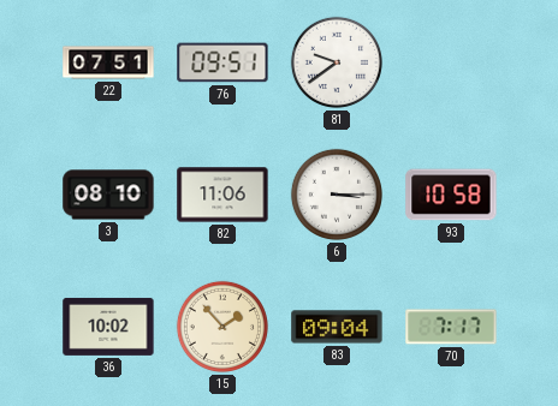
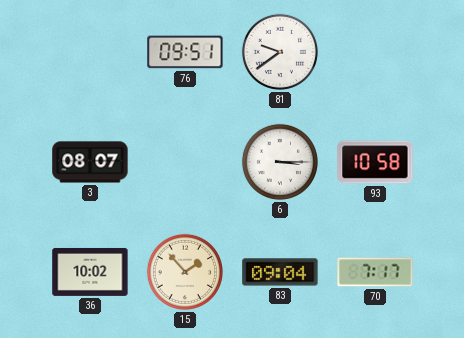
22: 07:51 -> none (108, 62)
3: 08:10 -> 08:07 (90, 162)
82: 11:06 -> none (222, 195)
